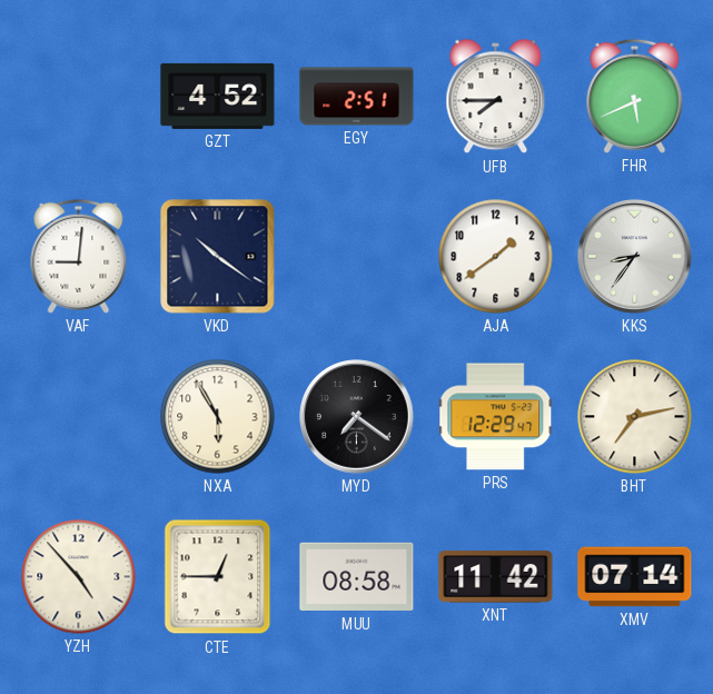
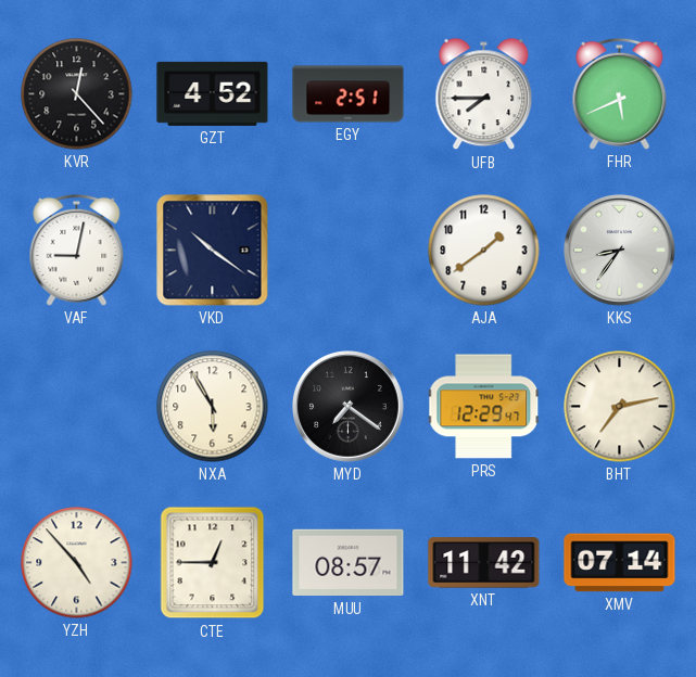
KVR: none -> 12:23 (77, 94)
VAF: 9:01 -> 9:02 (77, 250)
MUU: 08:58 -> 08:57 (349, 563)
